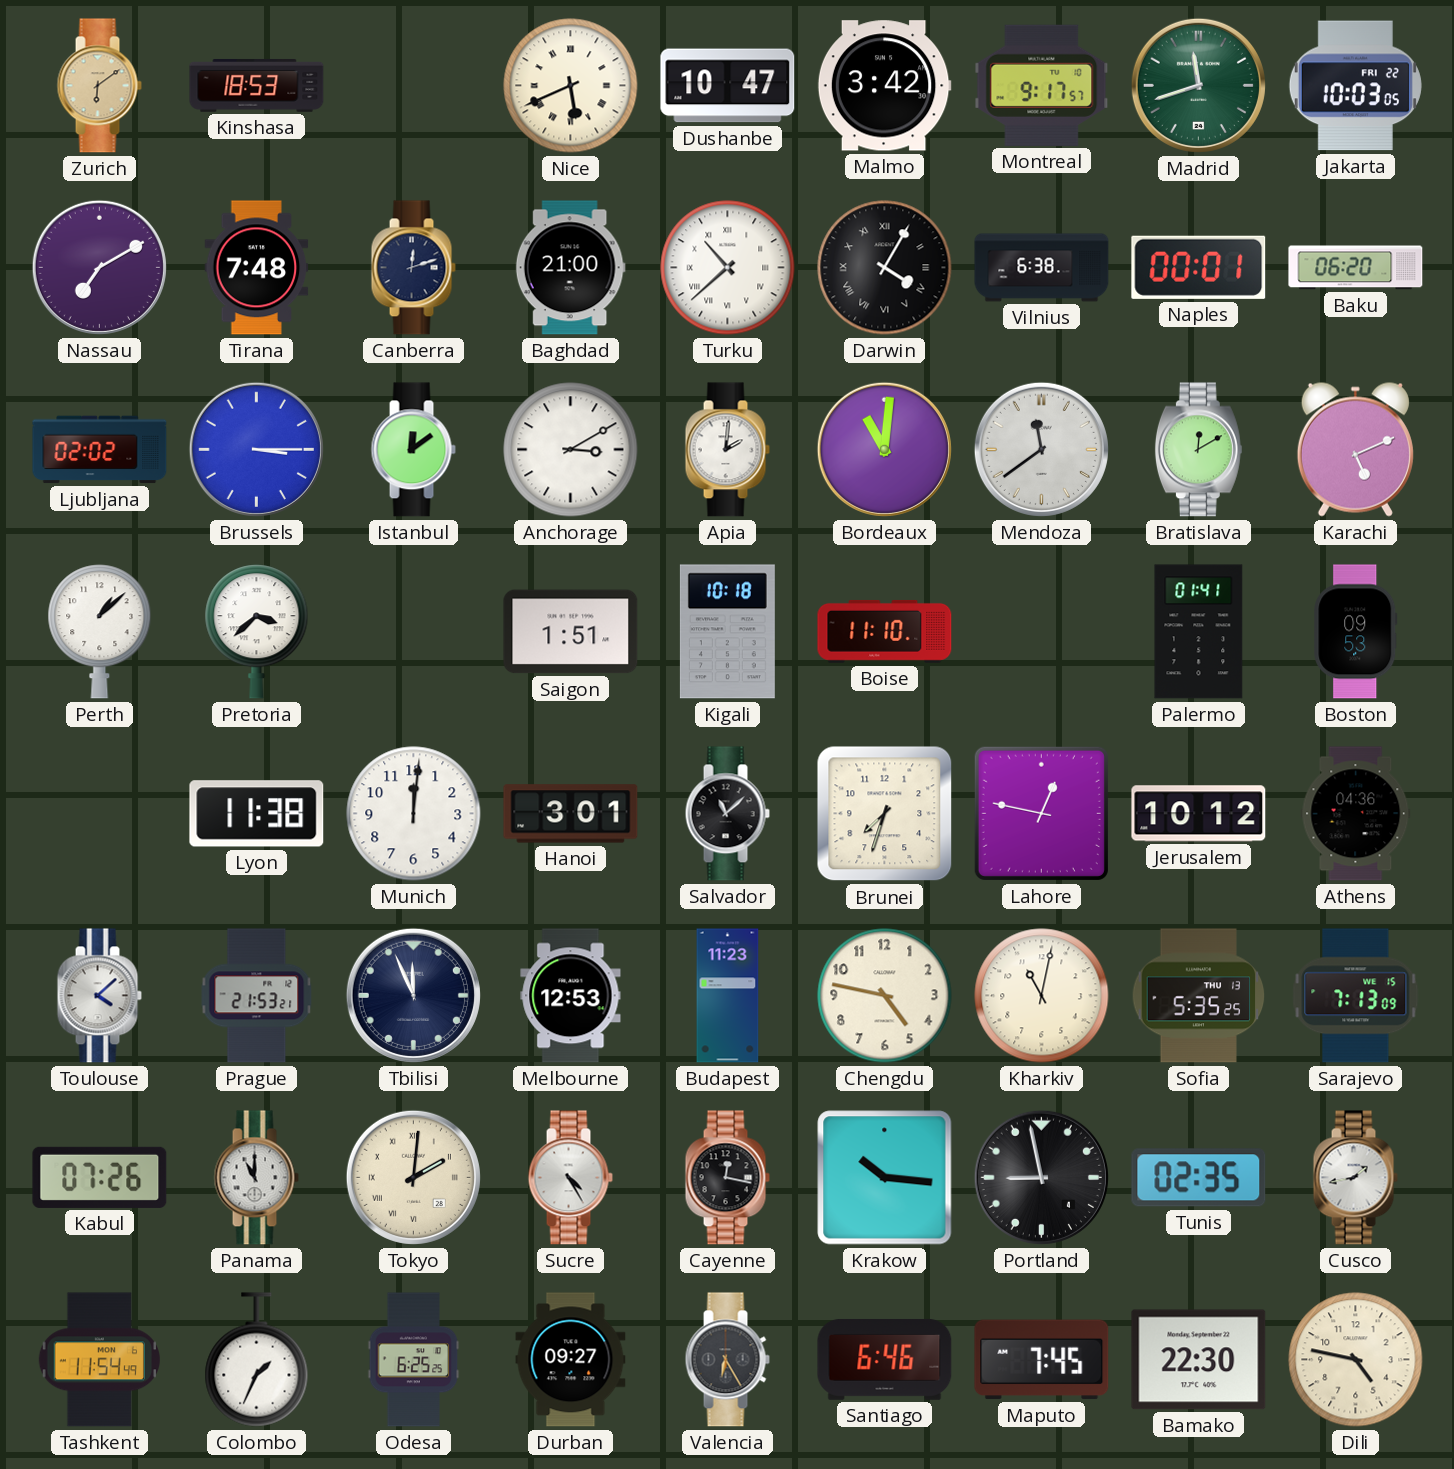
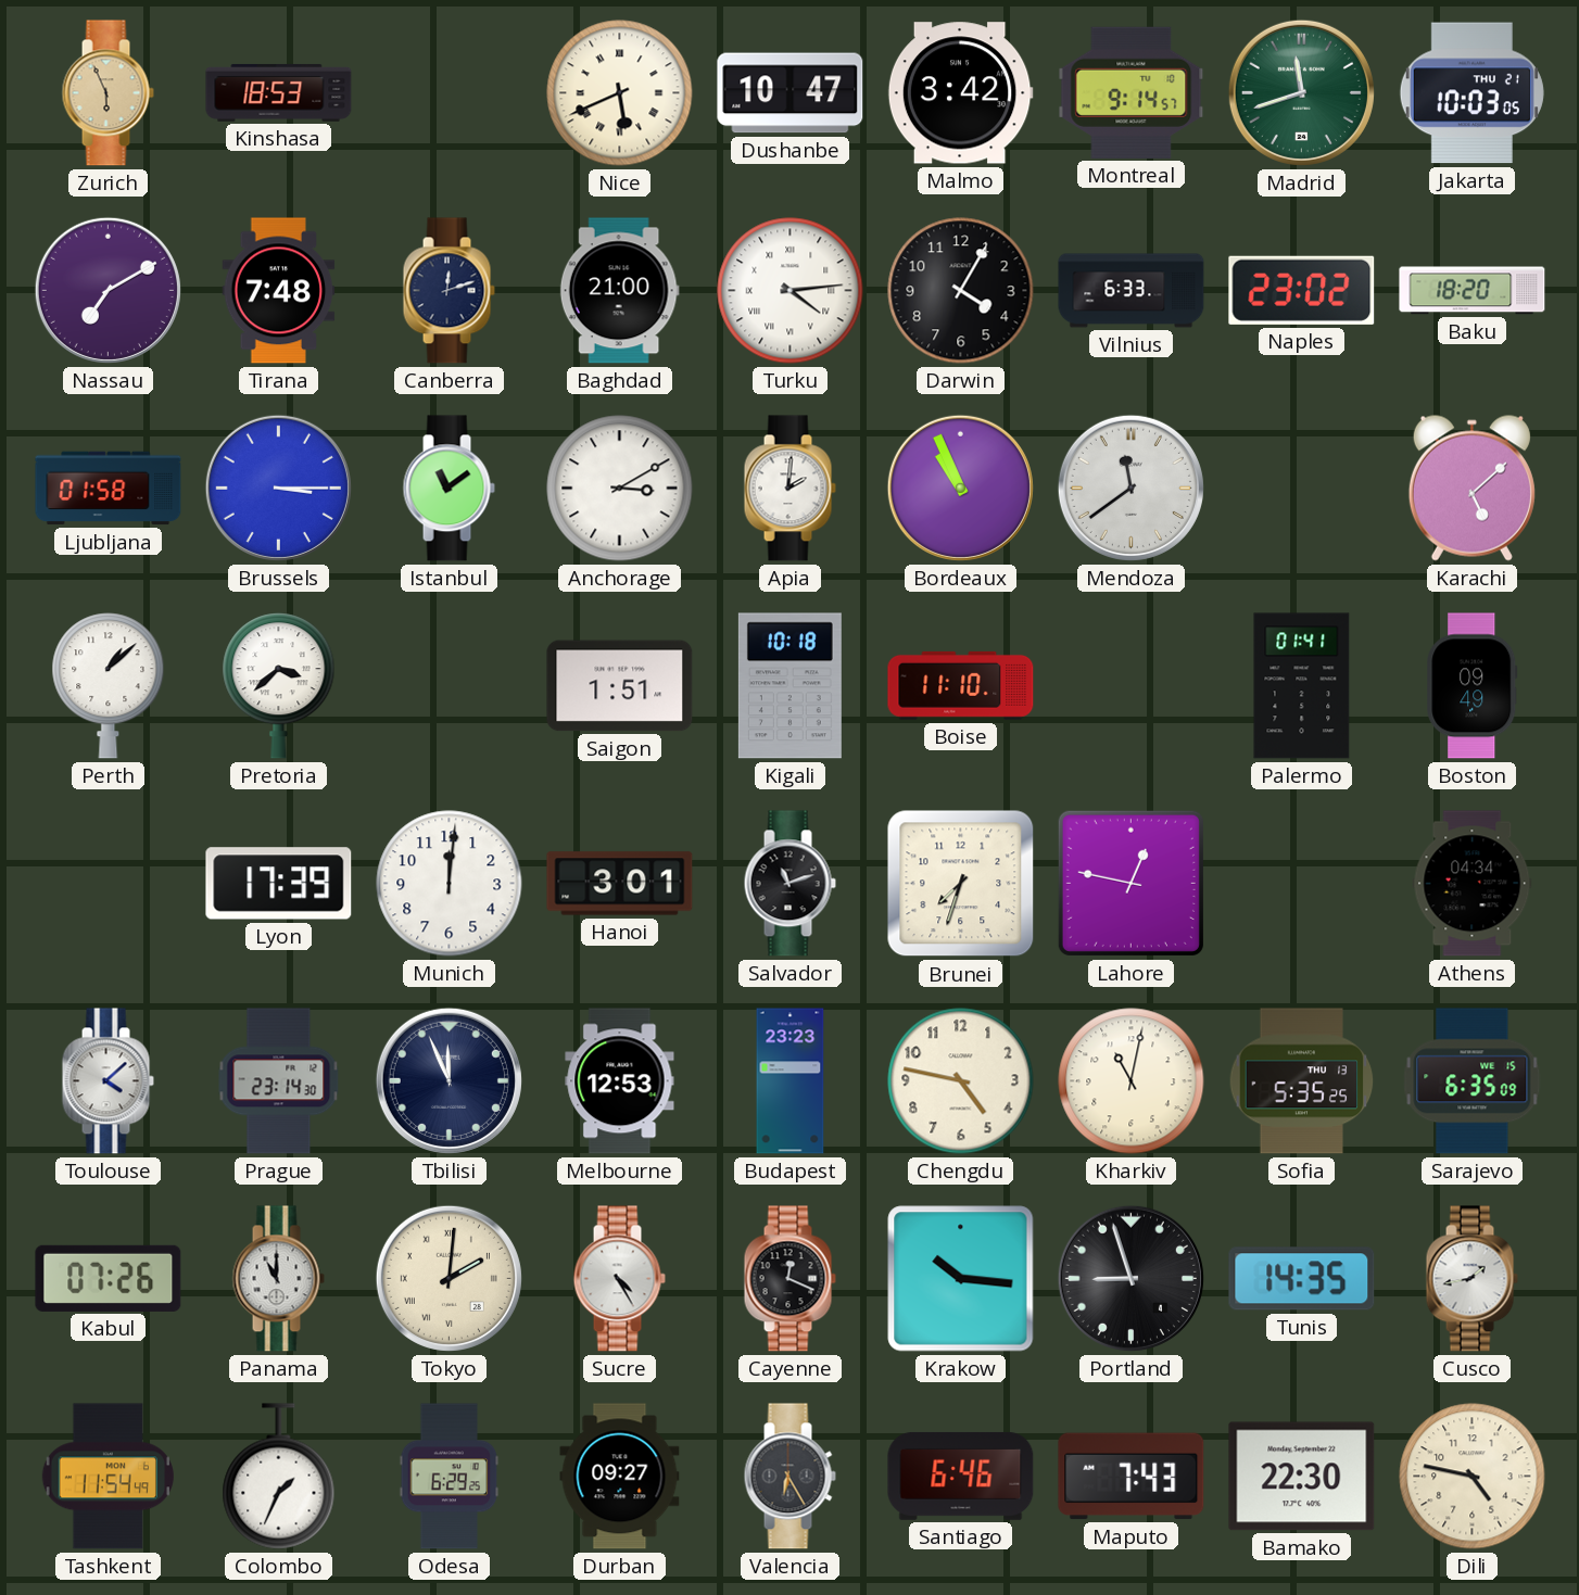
Zurich: 6:09 -> 5:56 (108, 93)
Montreal: 9:17 -> 9:14 (1132, 92)
Jakarta date: FRI 22 -> THU 21 (1471, 93)
Turku: 10:38 -> 4:14 (791, 291)
Darwin numerals: Roman -> Arabic (961, 291)
Vilnius: 6:38 -> 6:33 (1132, 291)
Naples: 00:01 -> 23:02 (1302, 290)
Baku: 06:20 -> 18:20 (1473, 291)
Ljubljana: 02:02 -> 01:58 (109, 489)
Istanbul: 12:09 -> 11:09 (449, 489)
Bordeaux: 11:01 -> 10:56 (960, 488)
Bratislava: 12:10 -> none (1198, 450)
Karachi: 5:11 -> 5:08 (1471, 488)
Boston: 09:53 -> 09:49 (1473, 686)
Lyon: 11:38 -> 17:39 (279, 884)
Salvador: 11:08 -> 11:12 (789, 884)
Jerusalem: 10:12 -> none (1199, 814)
Athens: 04:36 -> 04:34 (1473, 884)
Prague: 21:53 -> 23:14 (279, 1081)
Budapest: 11:23 -> 23:23 (791, 1081)
Sarajevo: 7:13 -> 6:35 (1473, 1081)
Cayenne: 12:17 -> 12:19 (789, 1279)
Portland: 8:58 -> 8:57 (1130, 1278)
Tunis: 02:35 -> 14:35 (1302, 1279)
Odesa: 6:25 -> 6:29 (450, 1477)
Maputo: 7:45 -> 7:43 (1132, 1477)
